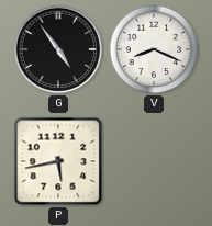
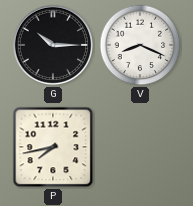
G: 4:54 -> 10:15 (53, 45)
P: 5:43 -> 7:43 (53, 147)
